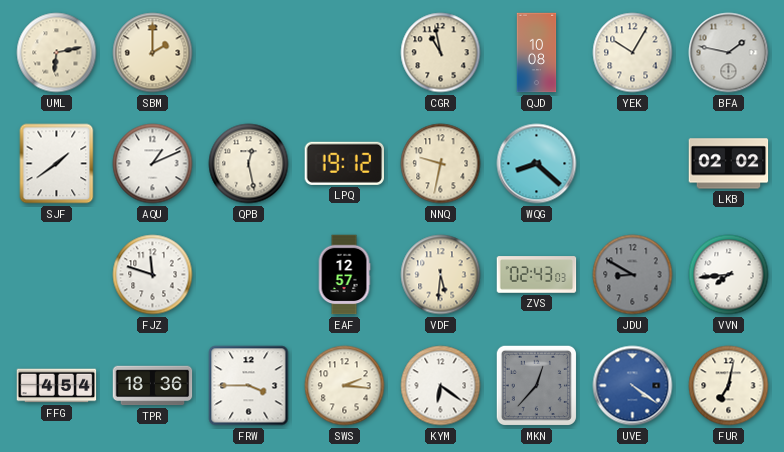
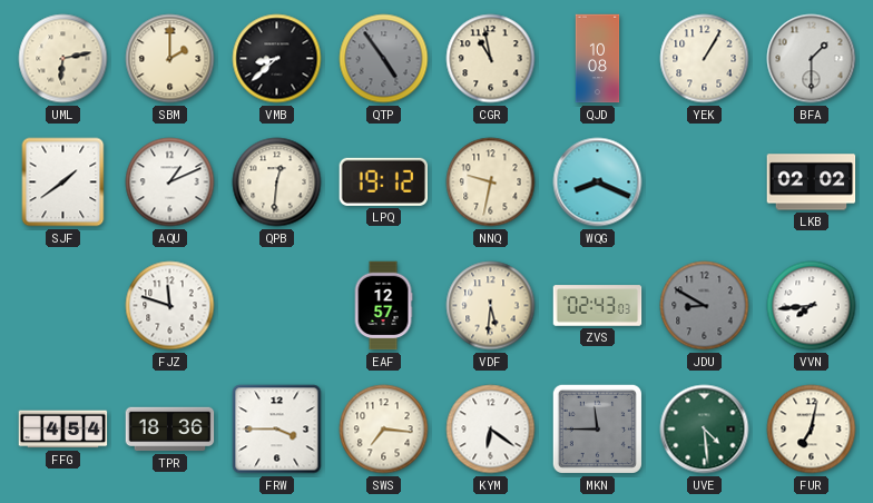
VMB: none -> 8:38 (277, 59)
QTP: none -> 4:54 (384, 59)
YEK: 10:05 -> 1:05 (705, 59)
BFA: 1:47 -> 1:30 (812, 59)
QPB: 12:28 -> 12:31 (277, 183)
WQG: 8:22 -> 8:19 (598, 183)
SWS: 2:16 -> 7:16 (384, 430)
MKN: 12:37 -> 11:45 (597, 428)
UVE: 4:21 -> 4:29 (705, 430)
UVE dial: blue -> green (705, 430)
